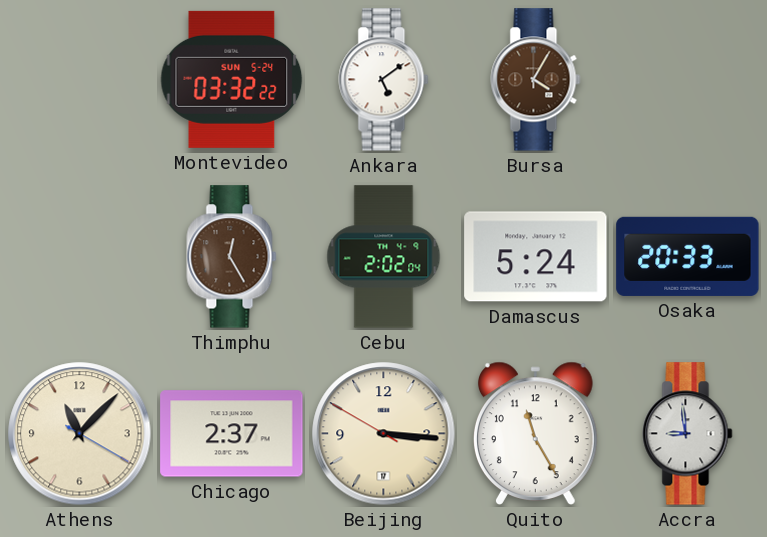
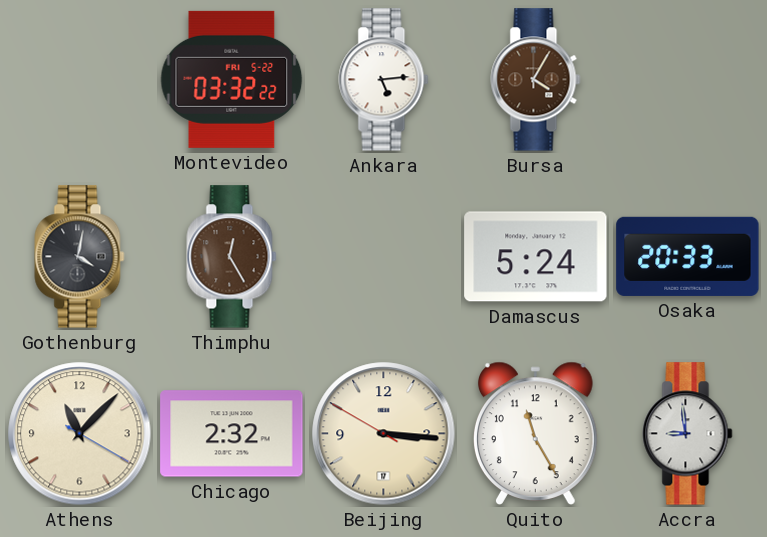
Montevideo date: SUN 5-24 -> FRI 5-22 (232, 79)
Ankara: 5:09 -> 5:14 (384, 80)
Gothenburg: none -> 4:02 (80, 257)
Cebu: 2:02 -> none (384, 257)
Chicago: 2:37 -> 2:32 (232, 434)
